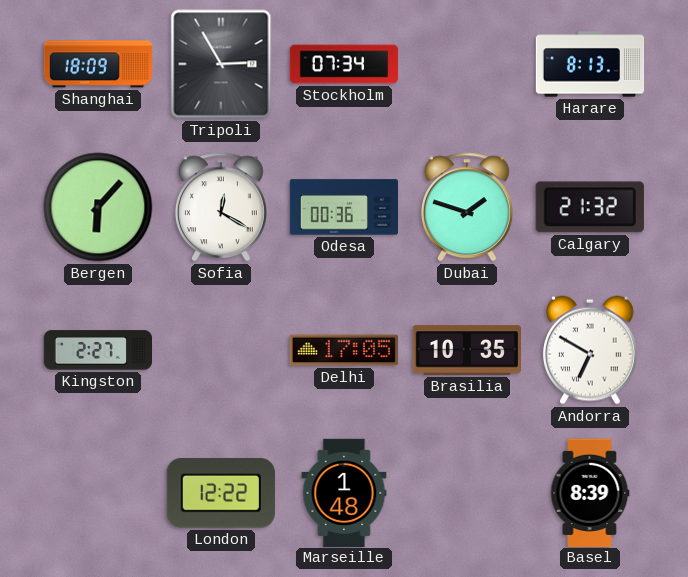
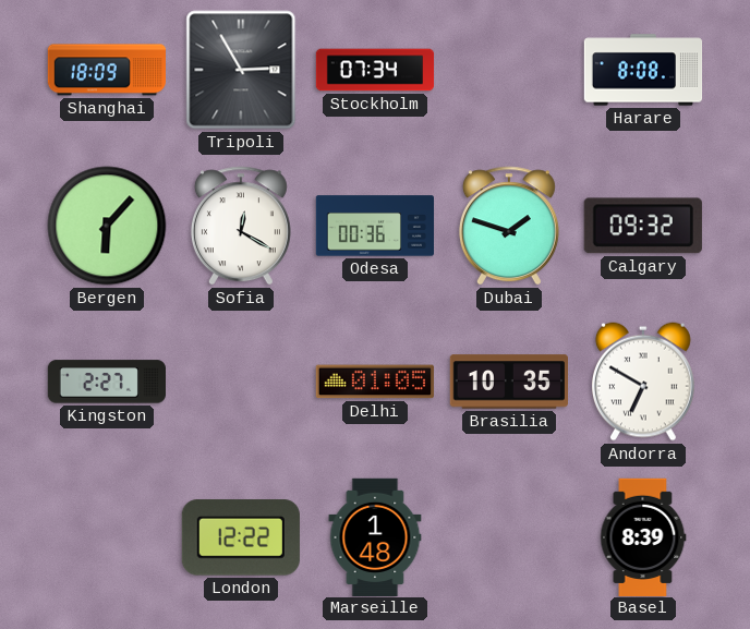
Harare: 8:13 -> 8:08 (643, 70)
Calgary: 21:32 -> 09:32 (643, 226)
Delhi: 17:05 -> 01:05 (375, 382)
